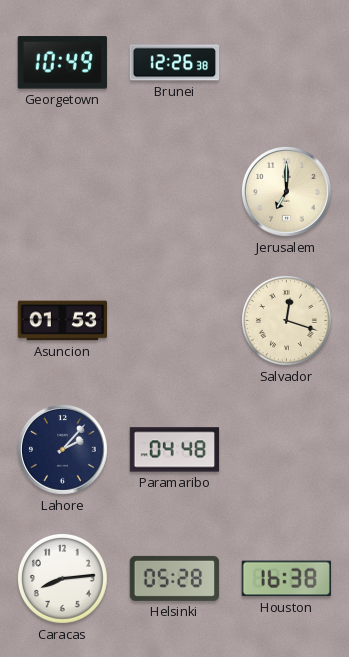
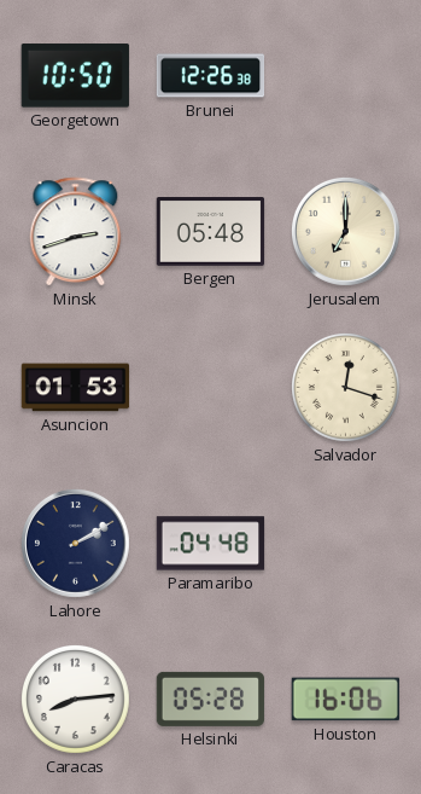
Georgetown: 10:49 -> 10:50 (75, 76)
Minsk: none -> 2:42 (76, 232)
Bergen: none -> 05:48 (211, 232)
Lahore: 2:07 -> 2:10 (75, 543)
Houston: 16:38 -> 16:06 (345, 700)
